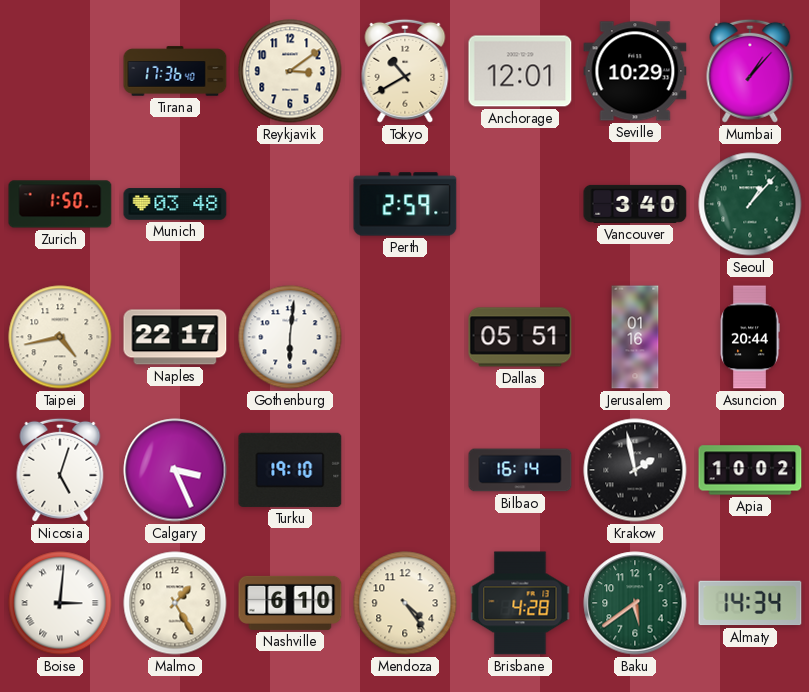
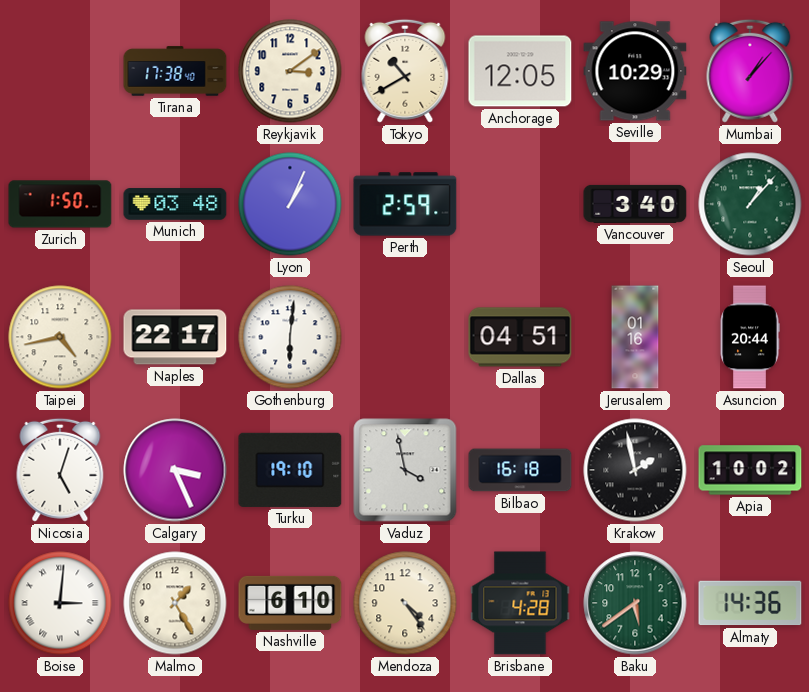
Tirana: 17:36 -> 17:38 (175, 71)
Anchorage: 12:01 -> 12:05 (520, 71)
Lyon: none -> 1:04 (290, 204)
Dallas: 05:51 -> 04:51 (520, 337)
Vaduz: none -> 3:58 (405, 470)
Bilbao: 16:14 -> 16:18 (520, 470)
Almaty: 14:34 -> 14:36 (750, 603)
